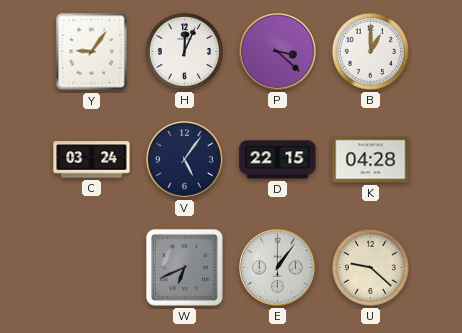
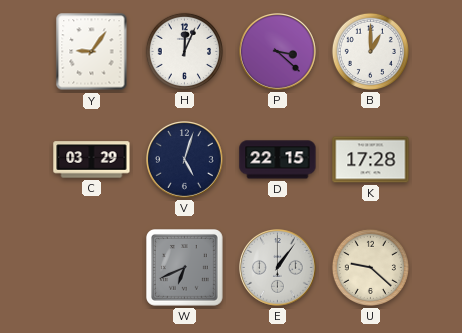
C: 03:24 -> 03:29 (92, 160)
V: 5:06 -> 5:03 (185, 160)
K: 04:28 -> 17:28 (371, 160)
